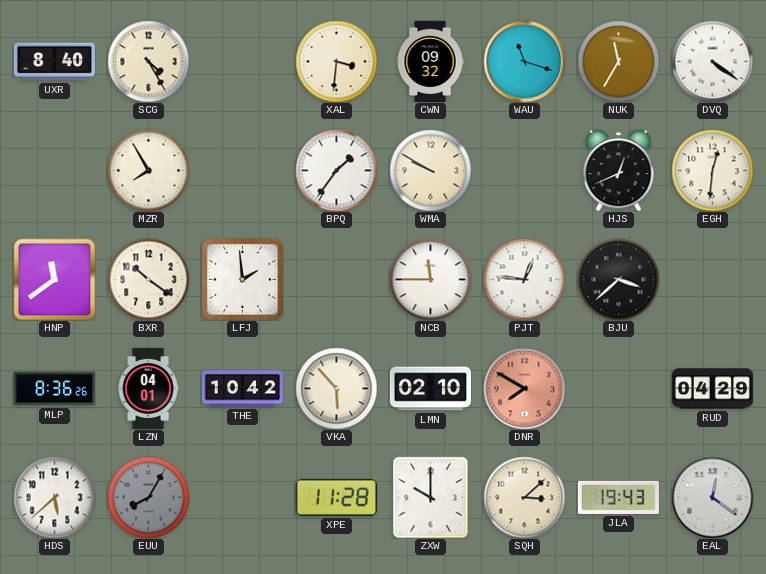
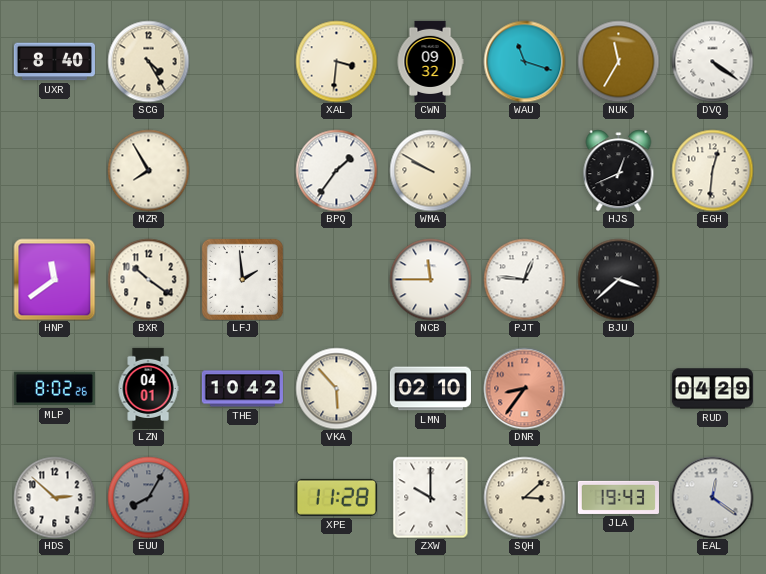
MLP: 8:36 -> 8:02 (54, 389)
DNR: 7:50 -> 8:36 (524, 388)
HDS: 5:38 -> 2:52 (54, 497)
